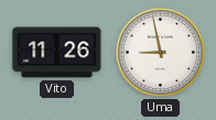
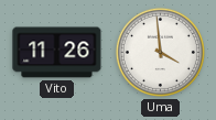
Uma: 8:58 -> 3:59 (160, 52)
